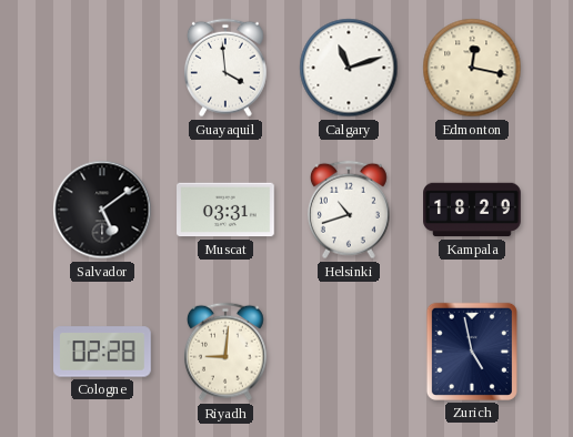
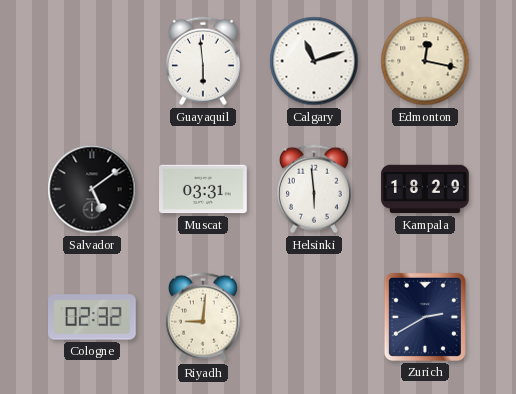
Guayaquil: 3:59 -> 5:59 (203, 61)
Helsinki: 10:42 -> 5:59 (314, 189)
Cologne: 02:28 -> 02:32 (93, 317)
Zurich: 4:58 -> 2:40 (425, 317)
